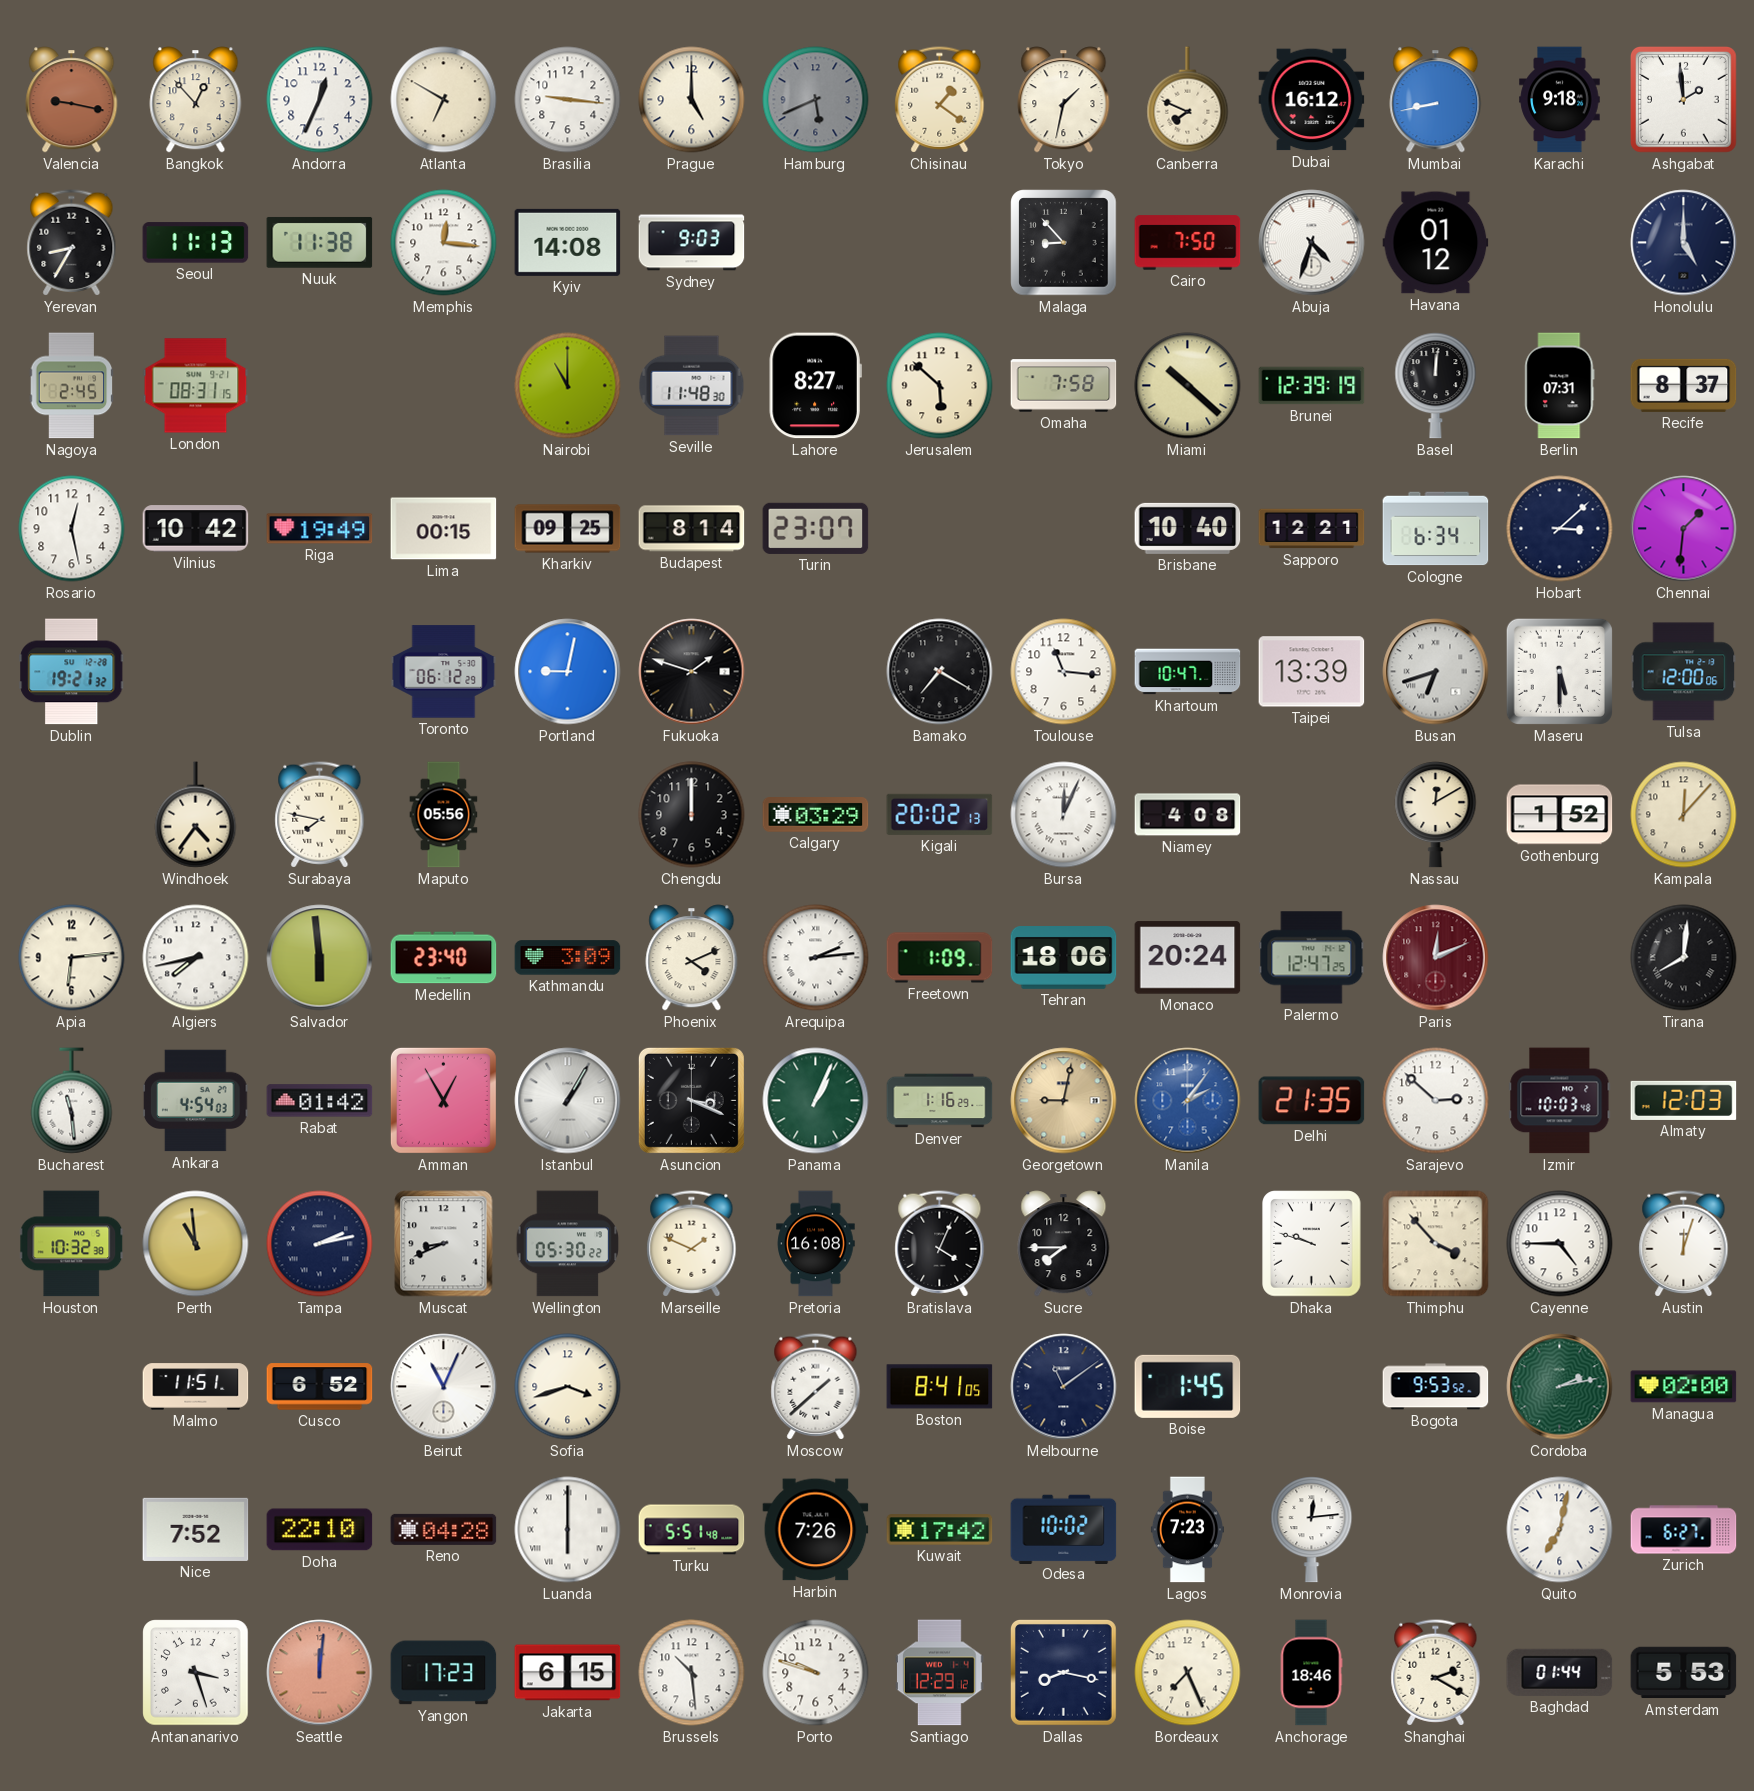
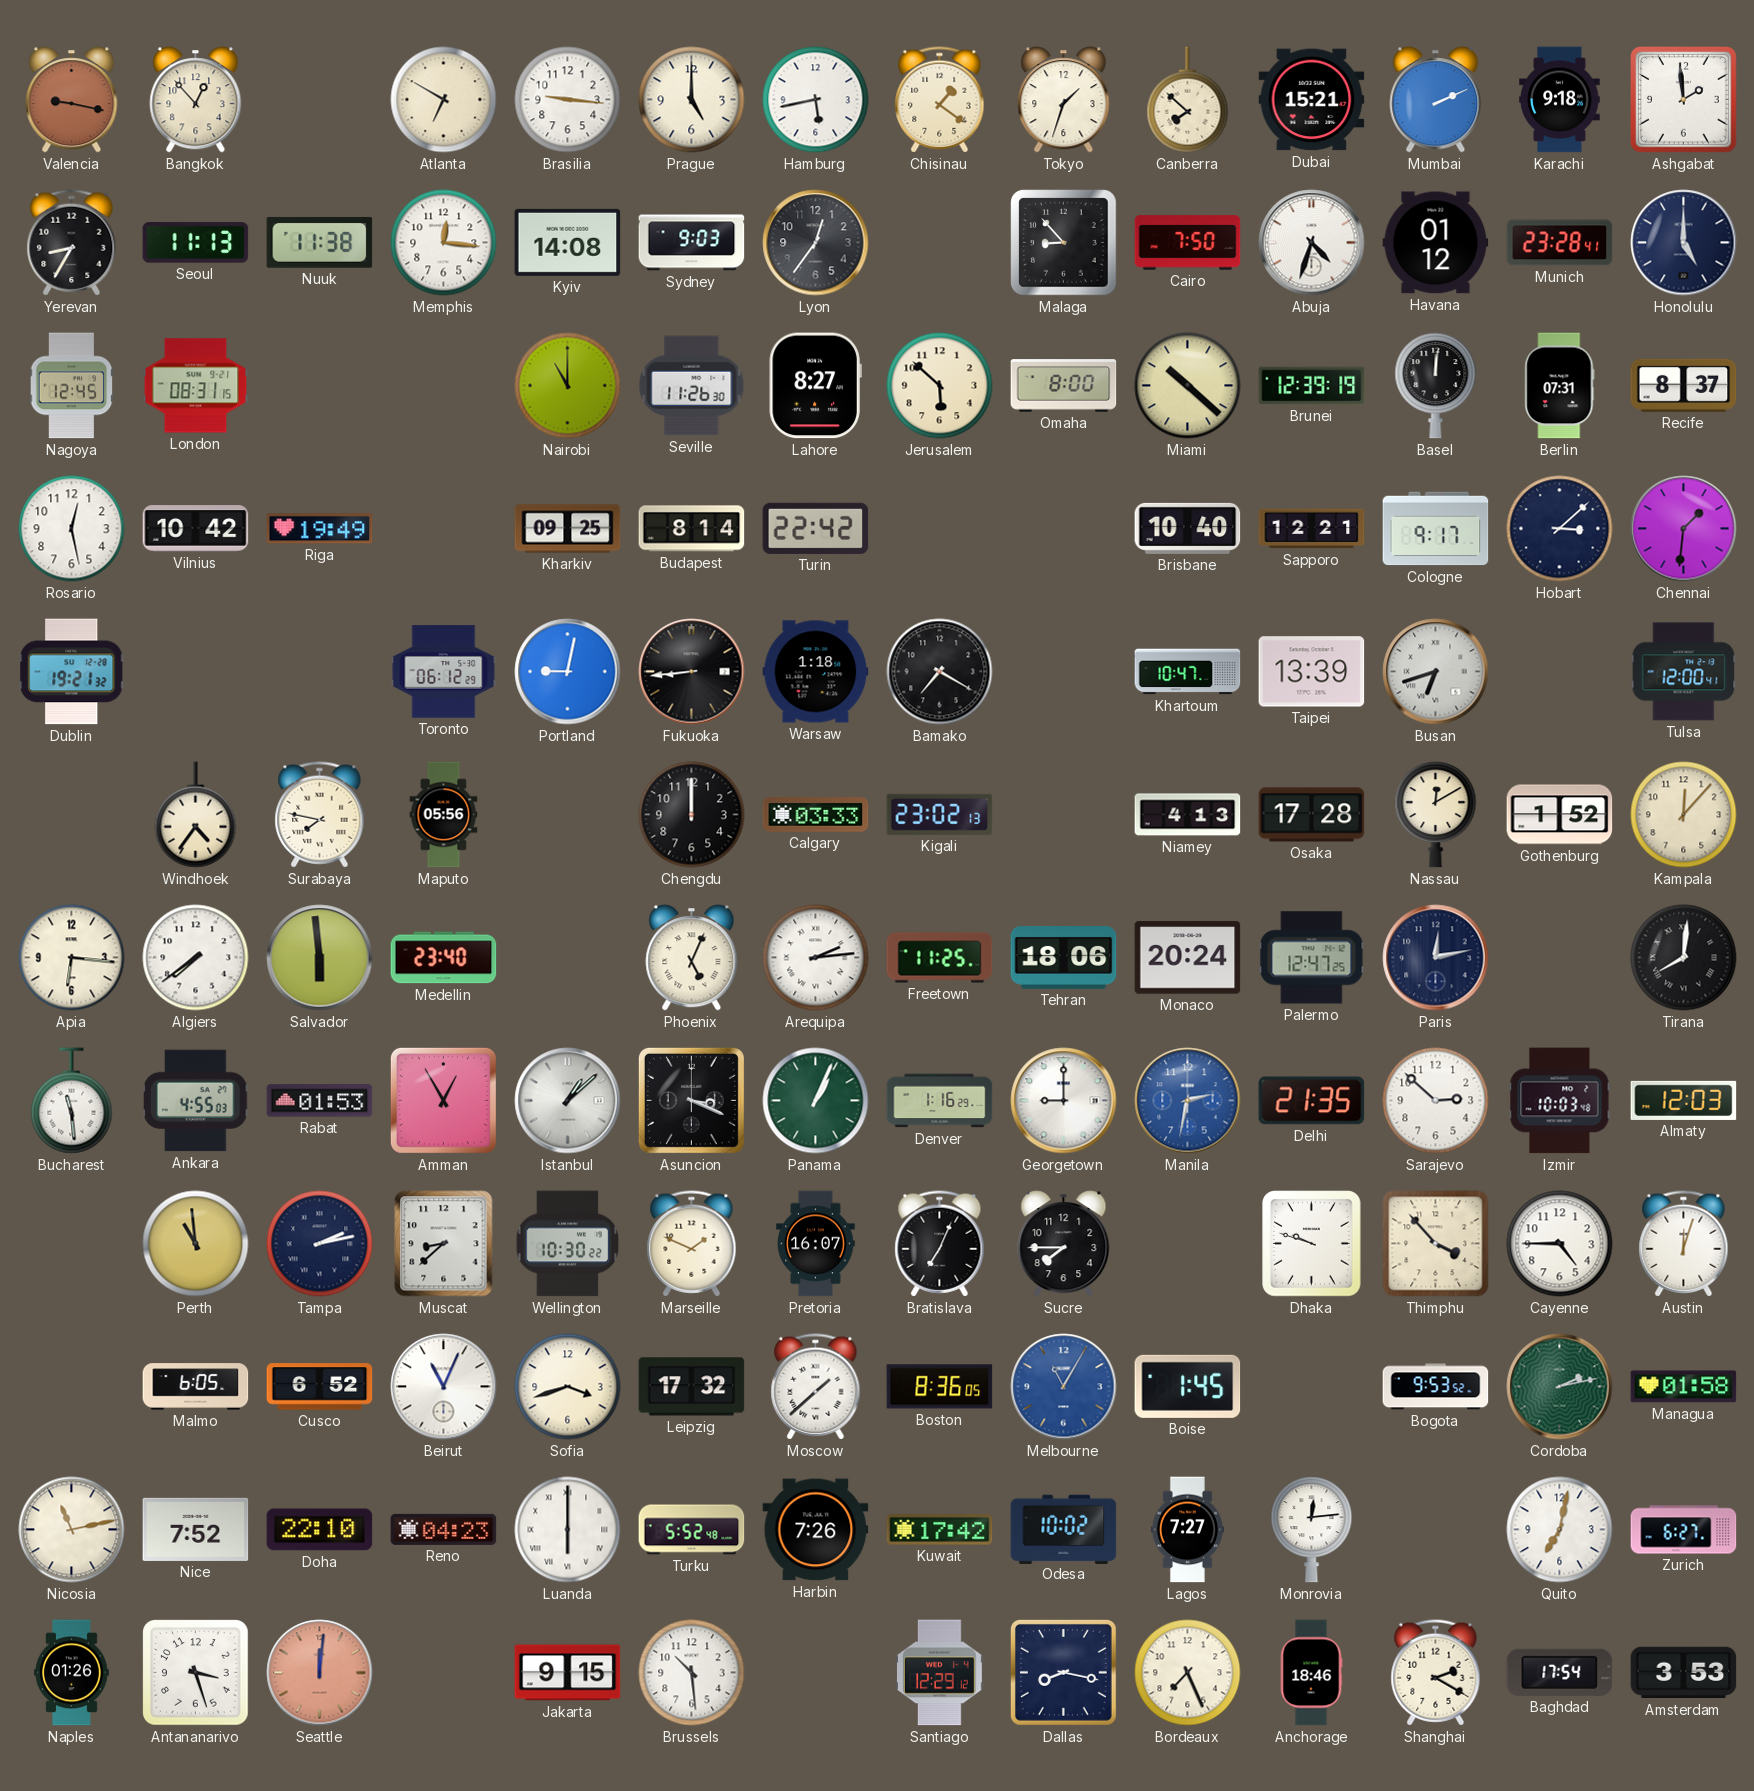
Andorra: 12:34 -> none (320, 100)
Hamburg: 5:41 -> 5:43 (816, 100)
Hamburg dial: grey -> white (816, 100)
Tokyo: 1:32 -> 1:33 (1064, 100)
Canberra: 7:49 -> 7:52 (1188, 100)
Dubai: 16:12 -> 15:21 (1312, 100)
Mumbai: 8:43 -> 2:11 (1436, 100)
Lyon: none -> 12:36 (816, 243)
Munich: none -> 23:28 (1560, 243)
Nagoya: 2:45 -> 12:45 (72, 386)
Seville: 11:48 -> 11:26 (692, 386)
Omaha: 7:58 -> 8:00 (1064, 386)
Lima: 00:15 -> none (444, 529)
Turin: 23:07 -> 22:42 (816, 528)
Cologne: 6:34 -> 9:17 (1436, 529)
Fukuoka: 1:48 -> 8:44 (692, 672)
Warsaw: none -> 1:18 (816, 672)
Toulouse: 11:16 -> none (1064, 672)
Maseru: 5:30 -> none (1559, 671)
Tulsa: 12:00:06 -> 12:00:41 (1684, 672)
Calgary: 03:29 -> 03:33 (816, 815)
Kigali: 20:02 -> 23:02 (940, 814)
Bursa: 12:04 -> none (1064, 815)
Niamey: 4:08 -> 4:13 (1188, 815)
Osaka: none -> 17:28 (1312, 815)
Apia: 6:14 -> 6:16 (72, 958)
Algiers: 7:43 -> 7:39 (196, 958)
Kathmandu: 3:09 -> none (568, 958)
Phoenix: 4:11 -> 5:04 (692, 958)
Freetown: 1:09 -> 11:25 (940, 958)
Paris: 12:11 -> 12:13 (1436, 958)
Paris dial: burgundy -> navy (1436, 958)
Ankara: 4:54 -> 4:55 (196, 1101)
Rabat: 01:42 -> 01:53 (320, 1101)
Istanbul: 1:05 -> 1:08 (568, 1101)
Georgetown: 9:02 -> 9:00 (1064, 1101)
Georgetown dial: champagne -> white (1064, 1101)
Manila: 2:06 -> 2:32 (1188, 1101)
Houston: 10:32 -> none (72, 1244)
Muscat: 8:41 -> 8:38 (444, 1244)
Wellington: 05:30 -> 10:30 (568, 1244)
Pretoria: 16:08 -> 16:07 (816, 1244)
Bratislava: 4:04 -> 7:04 (940, 1244)
Malmo: 11:51 -> 6:05 (196, 1387)
Leipzig: none -> 17:32 (692, 1387)
Boston: 8:41 -> 8:36 (940, 1387)
Melbourne: 11:09 -> 11:05 (1064, 1387)
Melbourne dial: navy -> blue (1064, 1387)
Managua: 02:00 -> 01:58 (1684, 1387)
Nicosia: none -> 11:13 (72, 1530)
Reno: 04:28 -> 04:23 (444, 1529)
Turku: 5:51 -> 5:52 (692, 1530)
Lagos: 7:23 -> 7:27 (1187, 1530)
Naples: none -> 01:26 (72, 1673)
Yangon: 17:23 -> none (444, 1673)
Jakarta: 6:15 -> 9:15 (568, 1673)
Porto: 9:48 -> none (816, 1673)
Baghdad: 01:44 -> 17:54 (1560, 1672)
Amsterdam: 5:53 -> 3:53 (1684, 1673)
